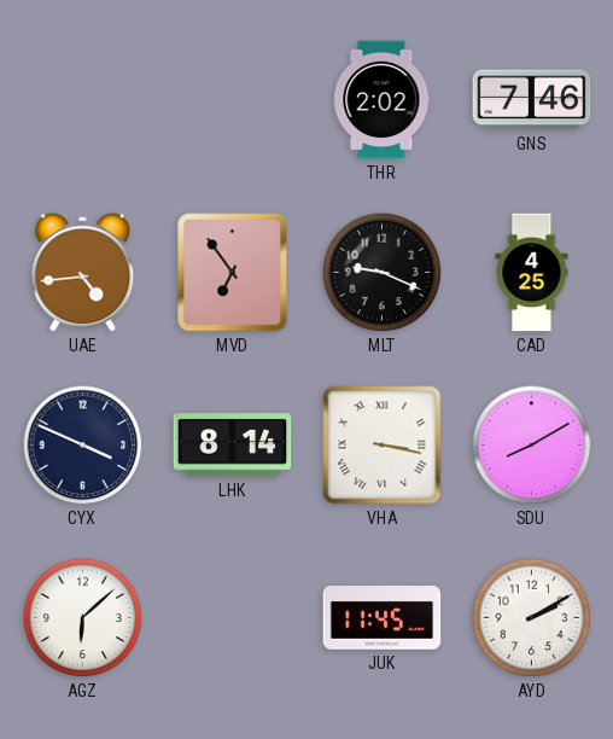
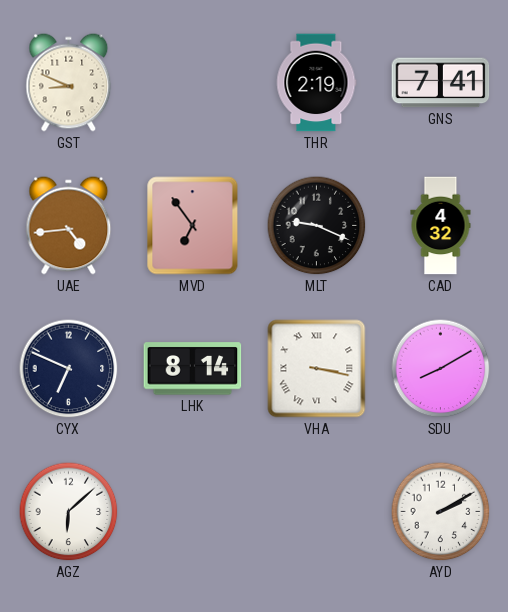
GST: none -> 8:49 (69, 83)
THR: 2:02 -> 2:19 (317, 83)
GNS: 7:46 -> 7:41 (441, 83)
CAD: 4:25 -> 4:32 (441, 226)
CYX: 3:49 -> 6:49 (69, 369)
JUK: 11:45 -> none (383, 618)
